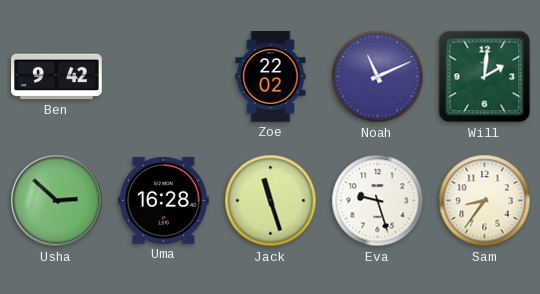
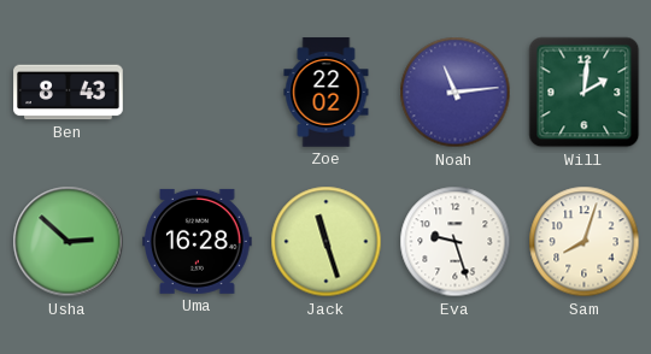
Ben: 9:42 -> 8:43 (69, 93)
Noah: 11:11 -> 11:14 (456, 93)
Sam: 8:36 -> 8:03 (585, 242)
